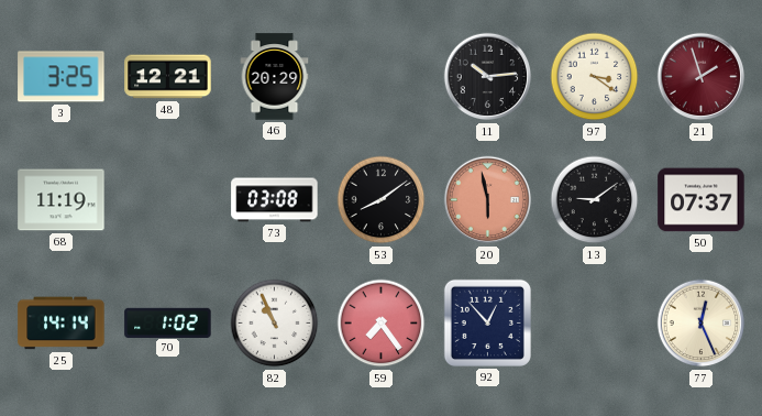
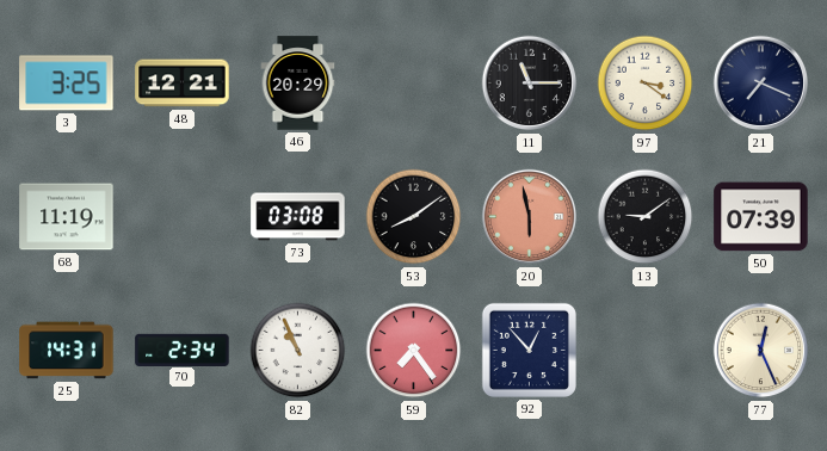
11: 10:14 -> 11:15 (530, 84)
21: 1:57 -> 7:19 (761, 84)
21 dial: burgundy -> navy (761, 84)
50: 07:37 -> 07:39 (761, 217)
25: 14:14 -> 14:31 (67, 351)
70: 1:02 -> 2:34 (183, 350)
